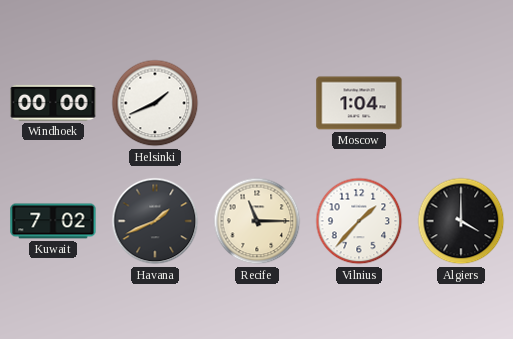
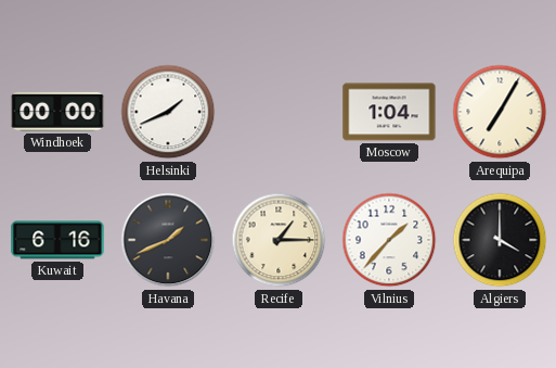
Arequipa: none -> 7:05 (500, 112)
Kuwait: 7:02 -> 6:16 (57, 240)
Recife: 11:15 -> 1:15 (279, 240)
